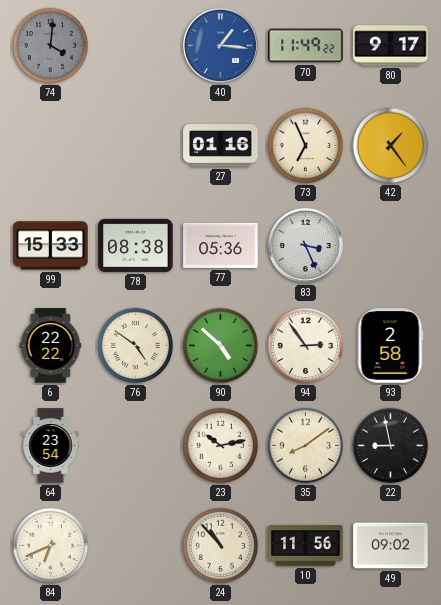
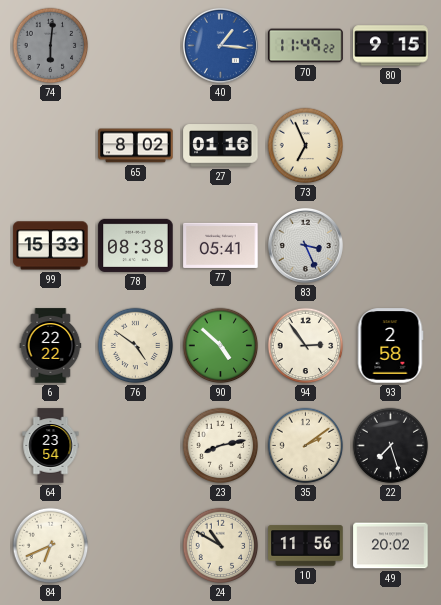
74: 4:01 -> 6:01 (51, 46)
80: 9:17 -> 9:15 (391, 46)
65: none -> 8:02 (136, 146)
42: 1:24 -> none (391, 146)
77: 05:36 -> 05:41 (221, 245)
23: 10:13 -> 8:13 (221, 446)
35: 8:09 -> 2:09 (306, 446)
22: 8:58 -> 7:27 (391, 446)
24: 10:53 -> 10:50 (221, 546)
49: 09:02 -> 20:02 (391, 546)
